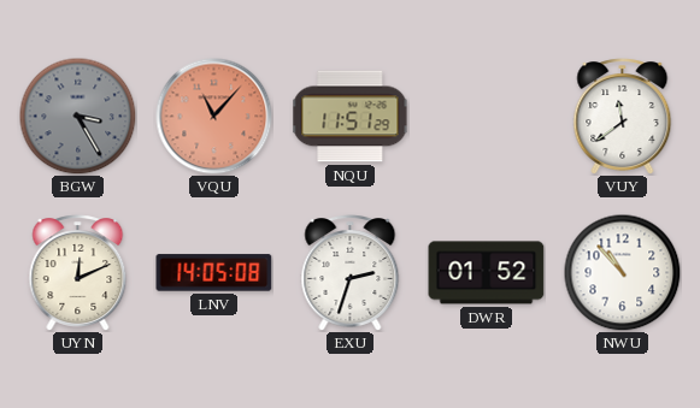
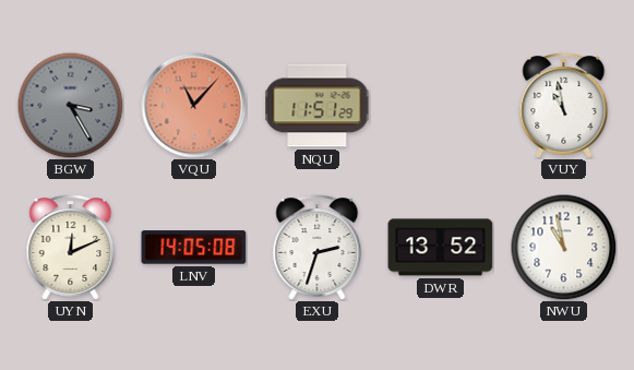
VUY: 11:39 -> 10:58 (564, 106)
DWR: 01:52 -> 13:52 (441, 248)
NWU: 10:53 -> 10:58 (563, 247)
